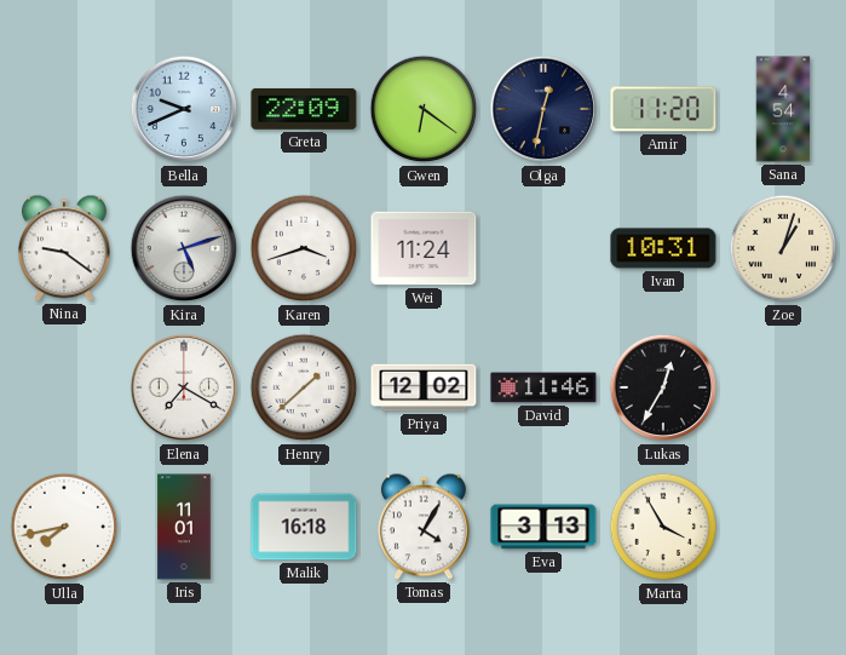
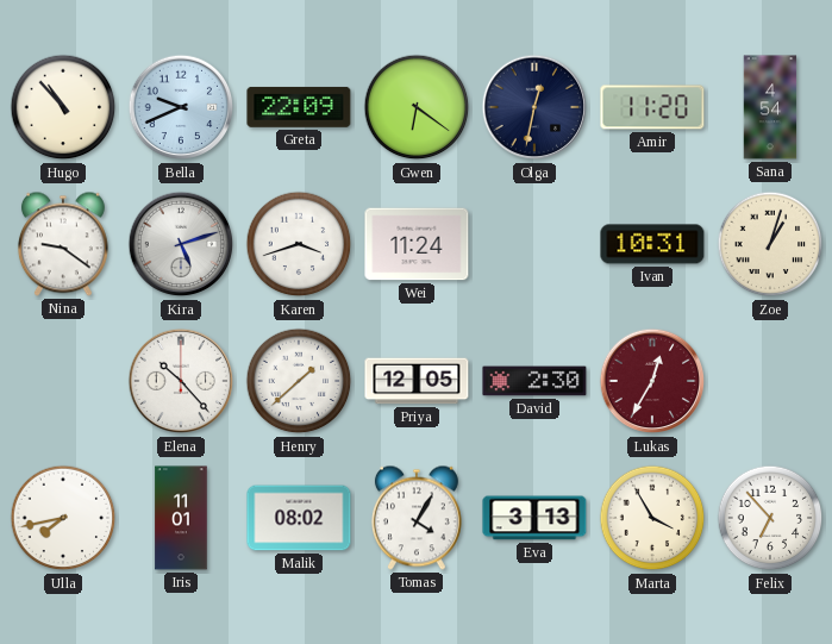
Hugo: none -> 10:53 (63, 107)
Elena: 7:20 -> 10:23 (181, 381)
Priya: 12:02 -> 12:05 (417, 381)
David: 11:46 -> 2:30 (534, 381)
Lukas dial: black -> burgundy (652, 381)
Malik: 16:18 -> 08:02 (299, 518)
Felix: none -> 6:53 (770, 518)
